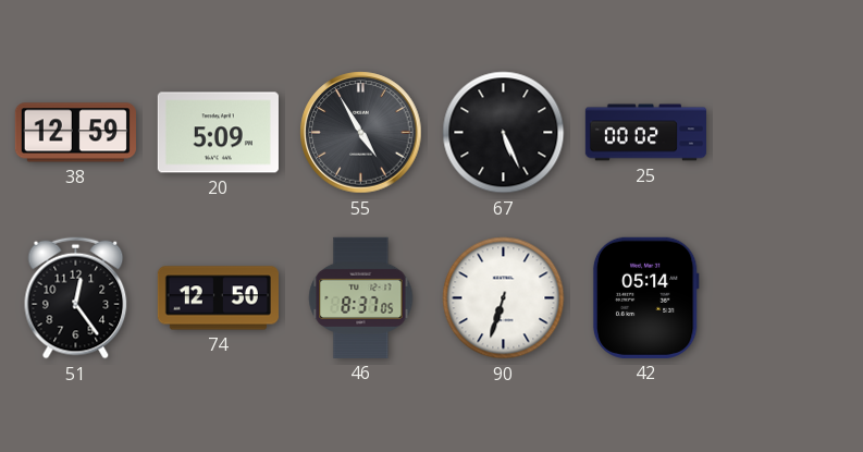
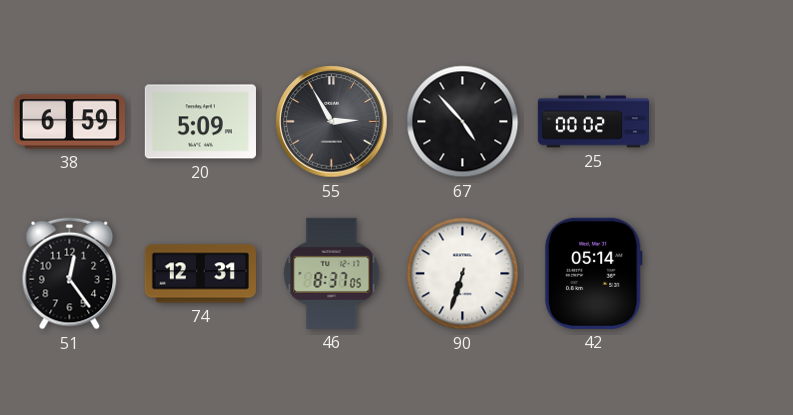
38: 12:59 -> 6:59 (69, 122)
55: 4:55 -> 2:55 (332, 122)
67: 5:26 -> 4:53 (463, 122)
74: 12:50 -> 12:31 (200, 274)
